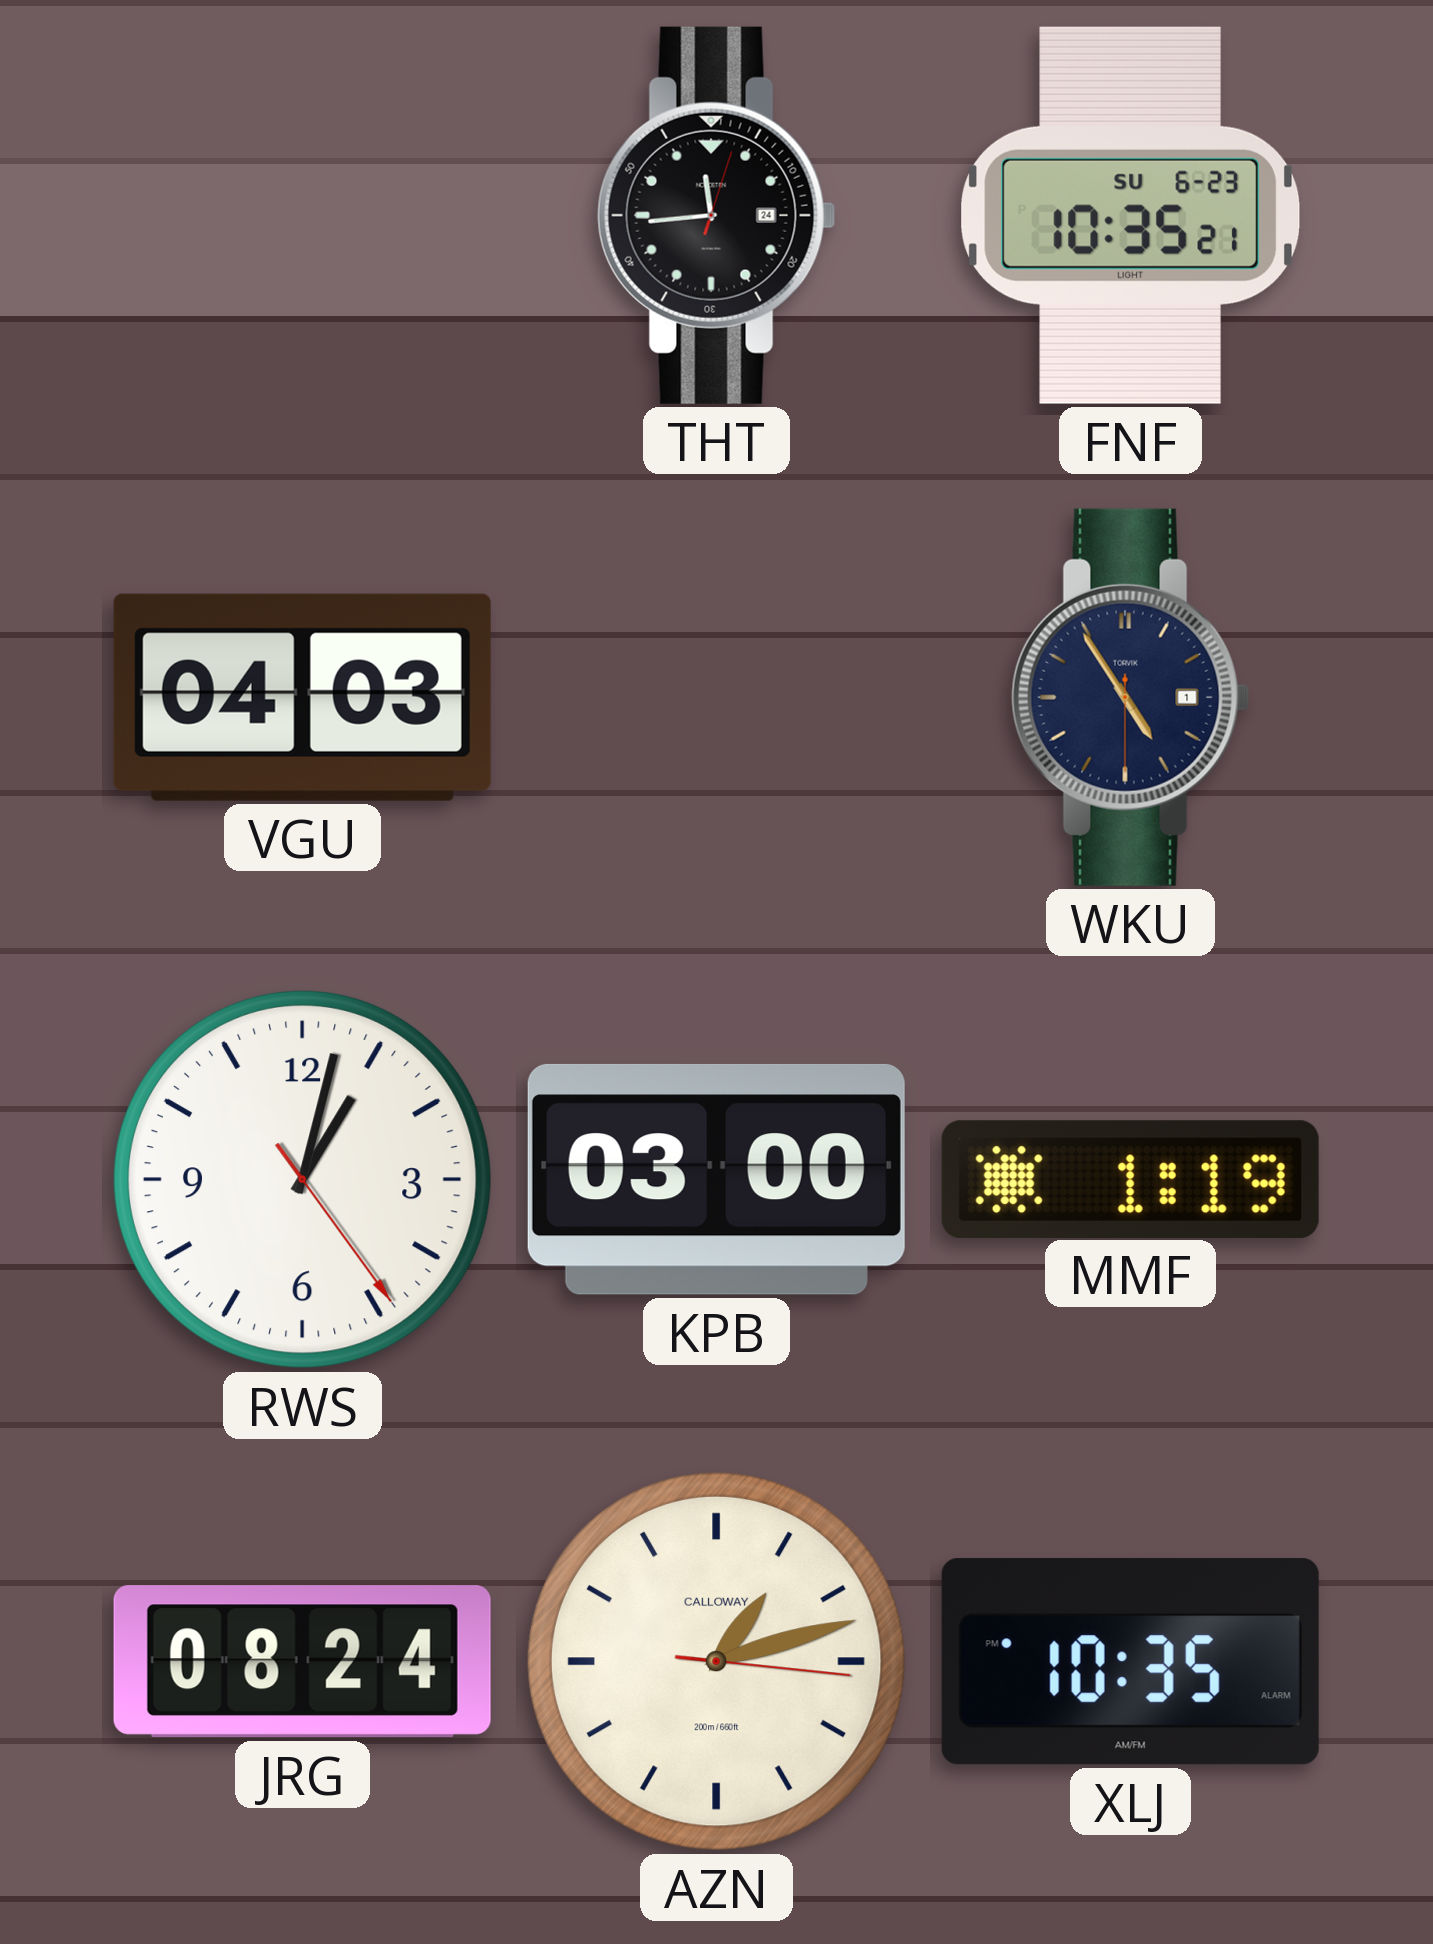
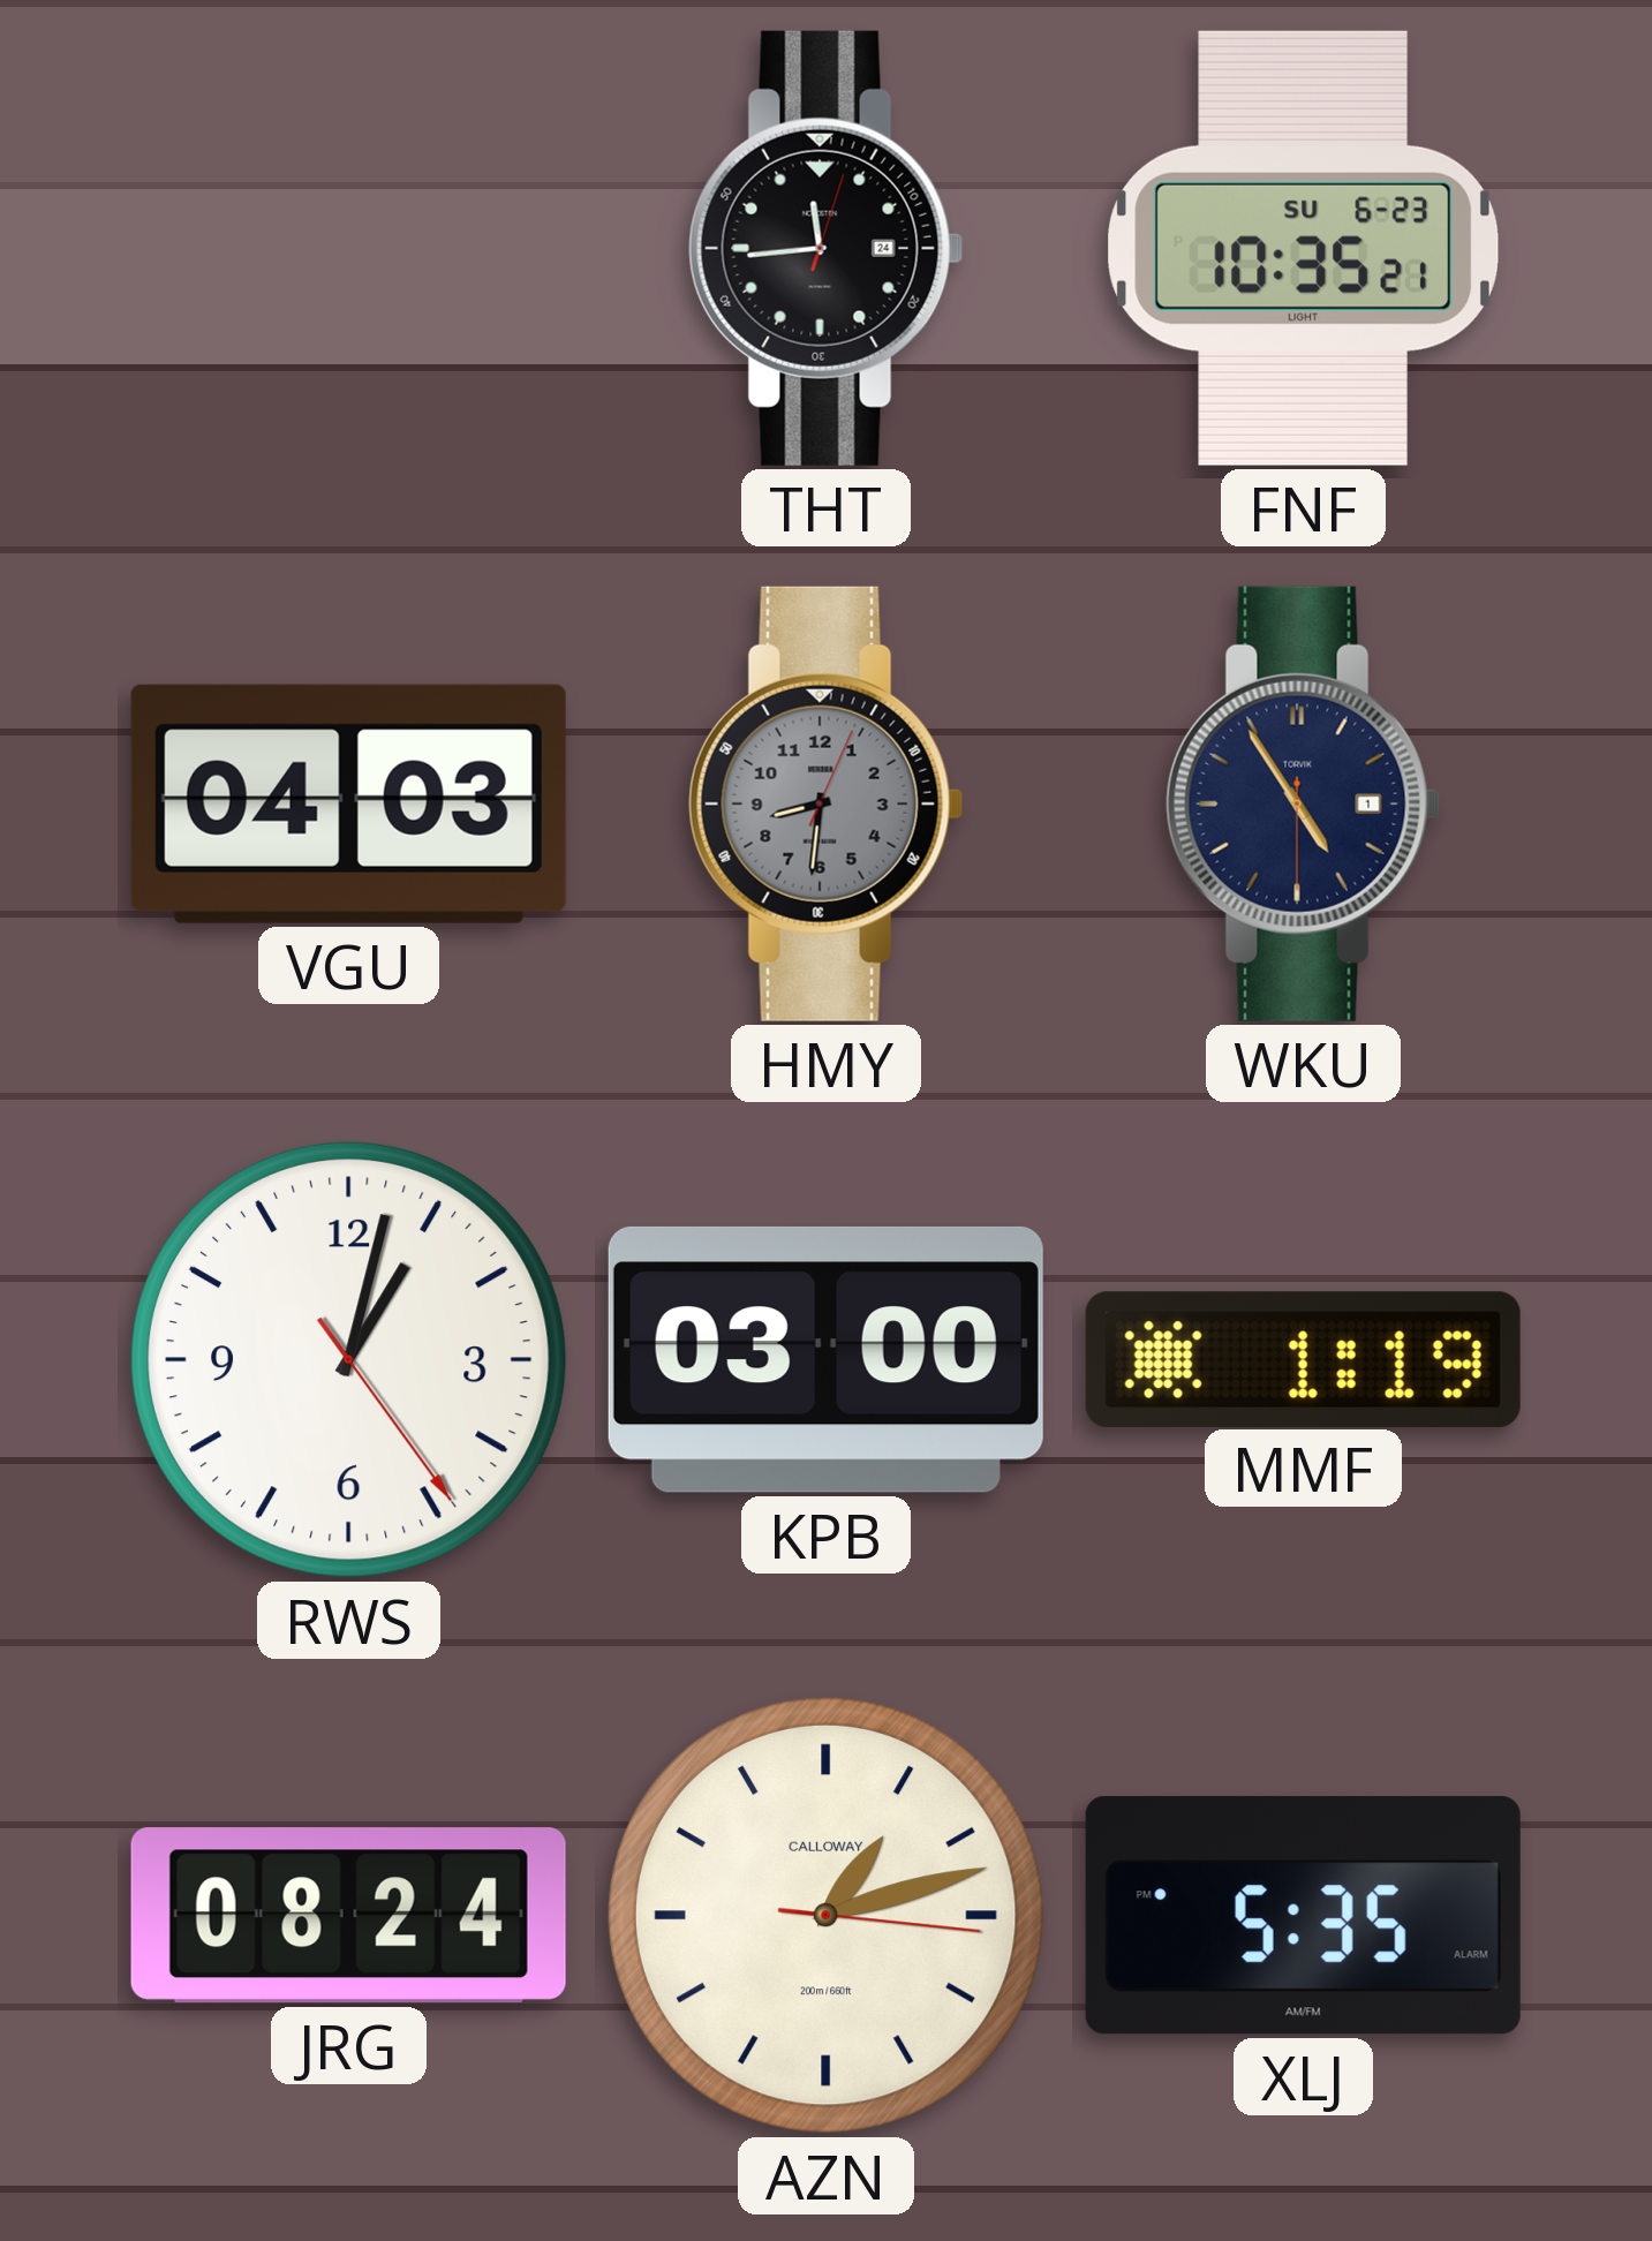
HMY: none -> 8:31 (827, 803)
XLJ: 10:35 -> 5:35 (1303, 1916)
